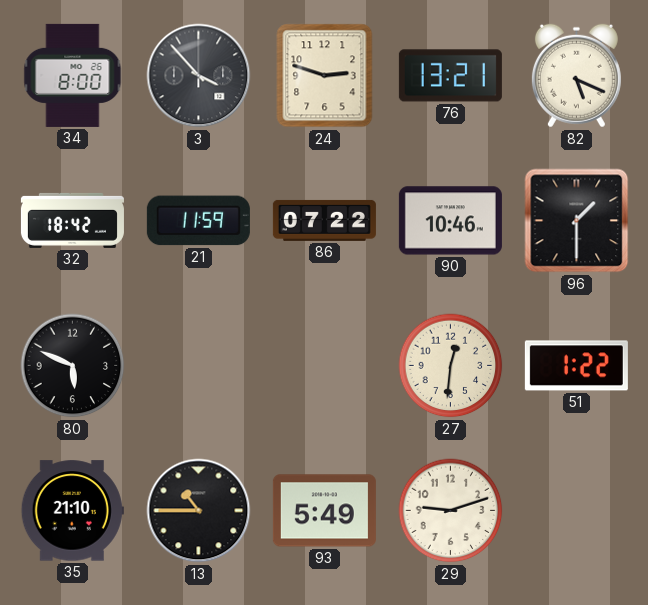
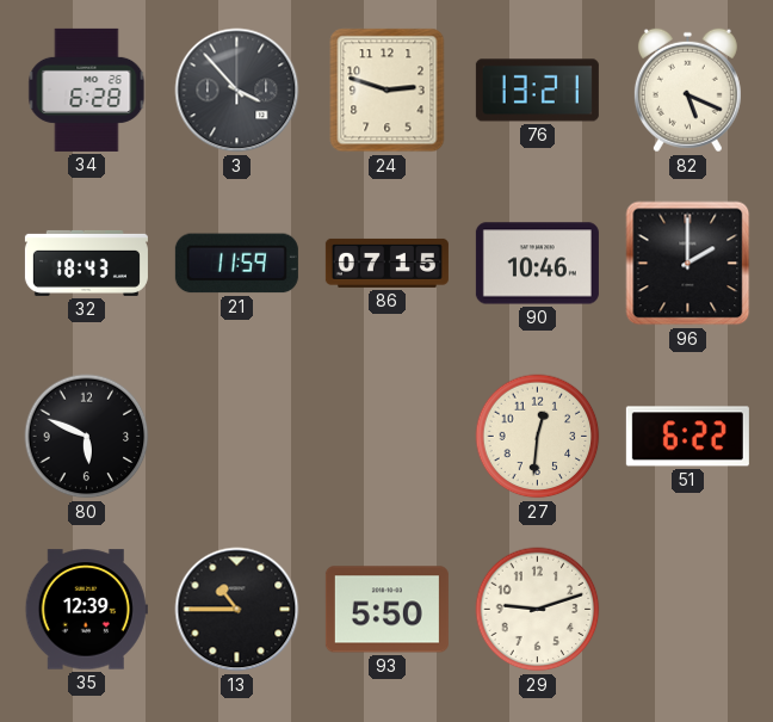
34: 8:00 -> 6:28 (87, 90)
32: 18:42 -> 18:43 (86, 263)
86: 07:22 -> 07:15 (386, 263)
96: 1:30 -> 2:00 (688, 264)
51: 1:22 -> 6:22 (687, 437)
35: 21:10 -> 12:39 (86, 610)
93: 5:49 -> 5:50 (386, 610)
